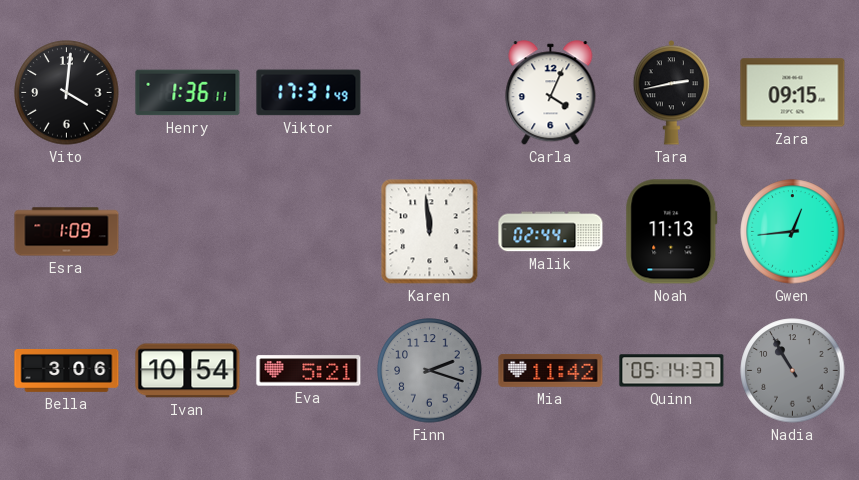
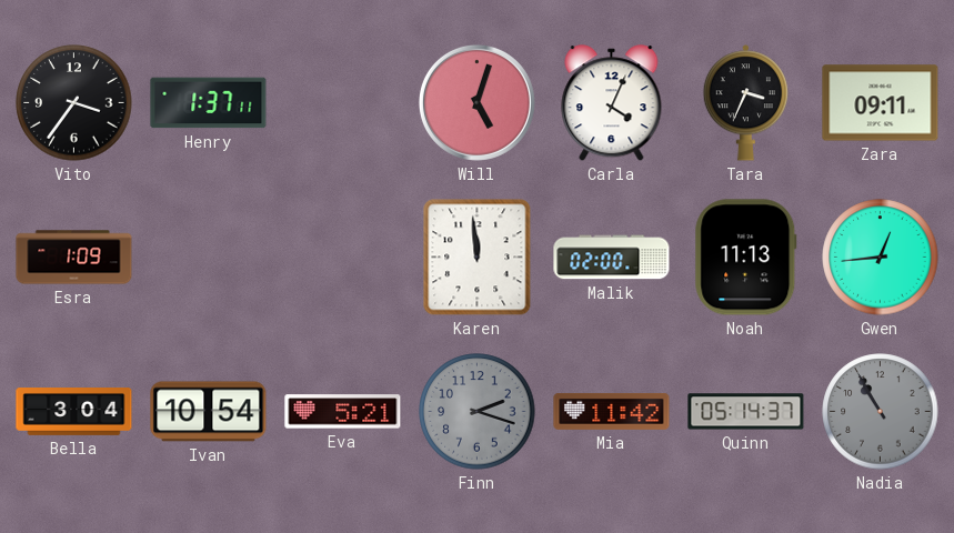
Vito: 4:01 -> 3:36 (74, 103)
Henry: 1:36 -> 1:37 (209, 103)
Viktor: 17:31 -> none (309, 93)
Will: none -> 5:03 (476, 102)
Tara: 2:43 -> 3:34 (745, 103)
Zara: 09:15 -> 09:11 (881, 103)
Malik: 02:44 -> 02:00 (612, 258)
Bella: 3:06 -> 3:04 (74, 412)
